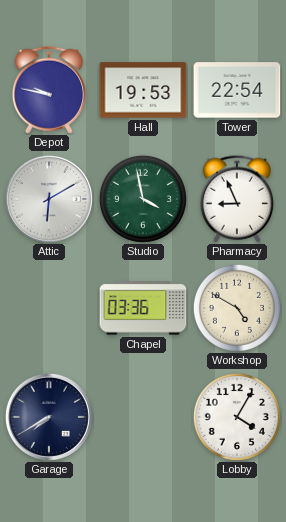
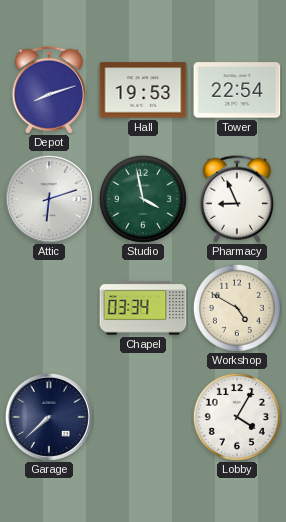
Depot: 9:47 -> 8:12 (48, 90)
Attic: 6:10 -> 6:12 (49, 199)
Chapel: 03:36 -> 03:34 (143, 308)
Garage: 7:40 -> 7:38 (49, 417)
